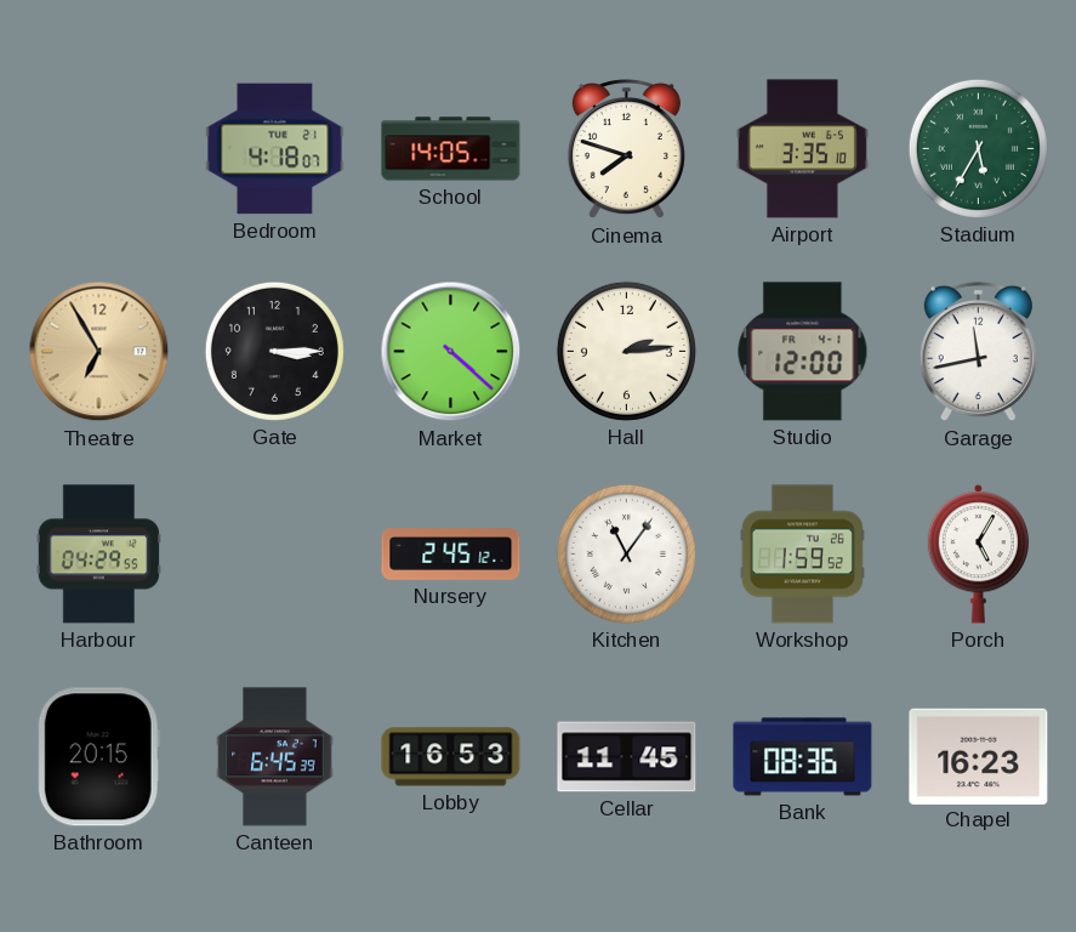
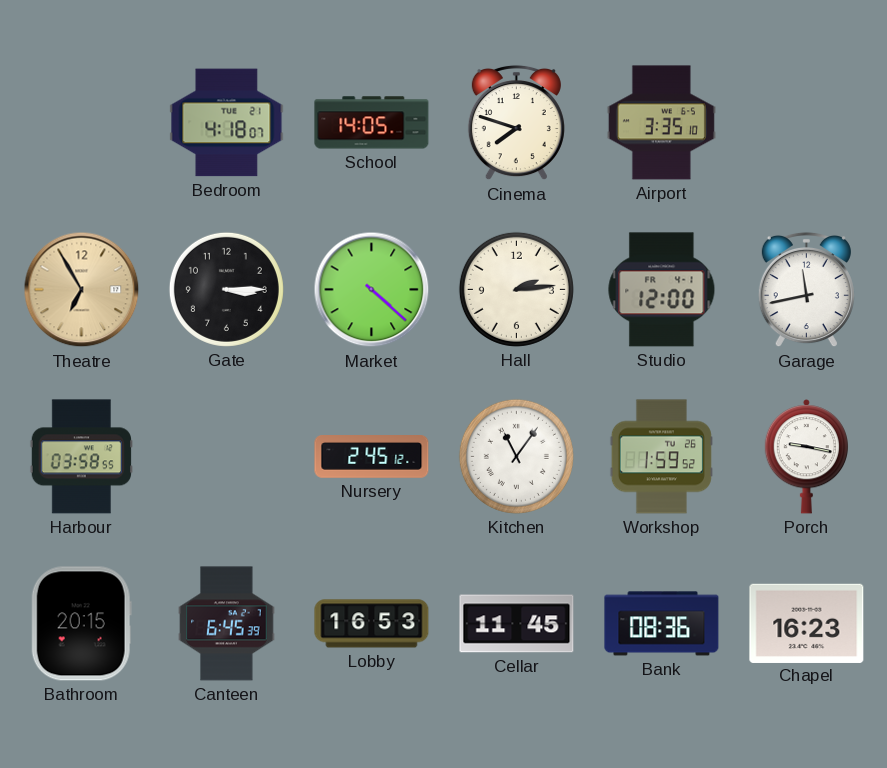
Stadium: 5:35 -> none (978, 148)
Harbour: 04:29 -> 03:58 (81, 457)
Porch: 5:05 -> 9:17 (806, 457)
